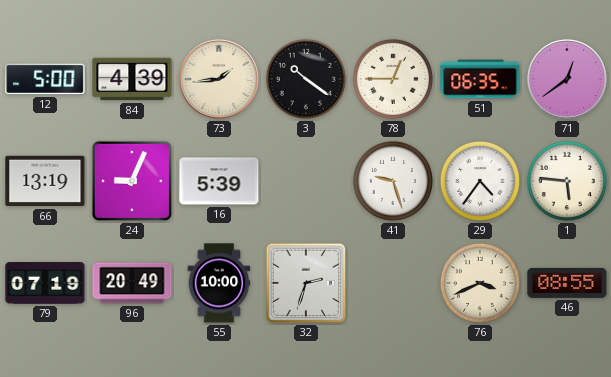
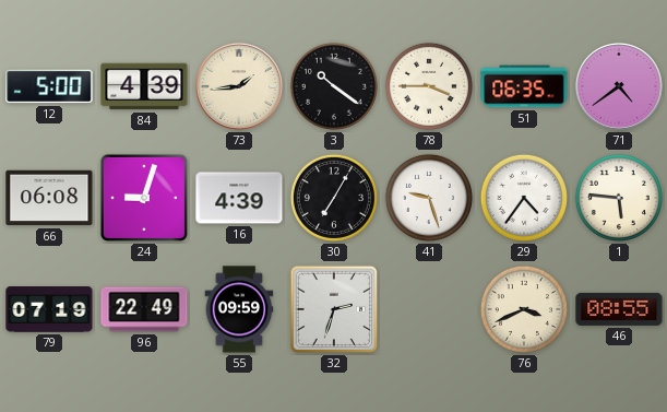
78: 12:45 -> 3:45 (429, 86)
71: 12:39 -> 4:39 (619, 86)
66: 13:19 -> 06:08 (49, 198)
24: 9:04 -> 9:03 (144, 198)
16: 5:39 -> 4:39 (239, 198)
30: none -> 7:05 (334, 198)
96: 20:49 -> 22:49 (144, 309)
55: 10:00 -> 09:59 (239, 309)
